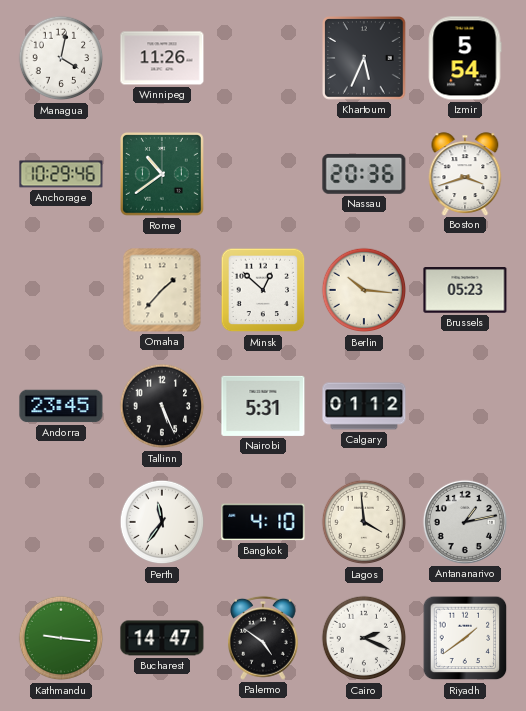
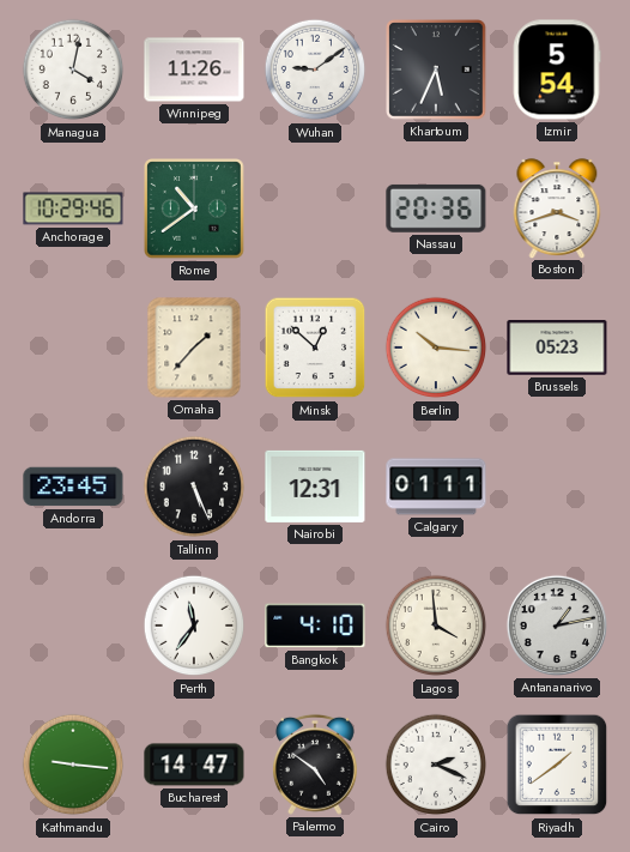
Wuhan: none -> 9:09 (315, 70)
Nairobi: 5:31 -> 12:31 (315, 487)
Calgary: 01:12 -> 01:11 (436, 487)
